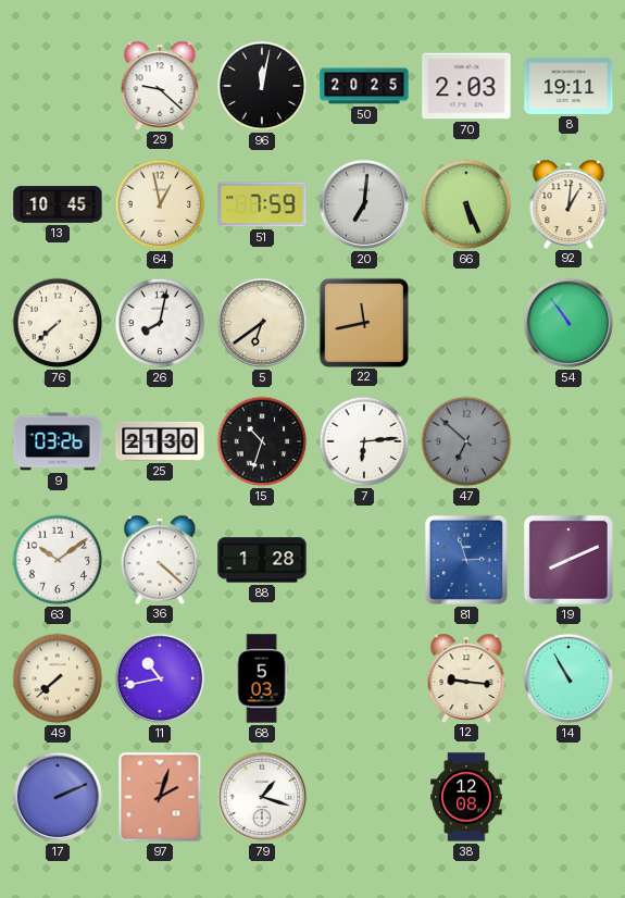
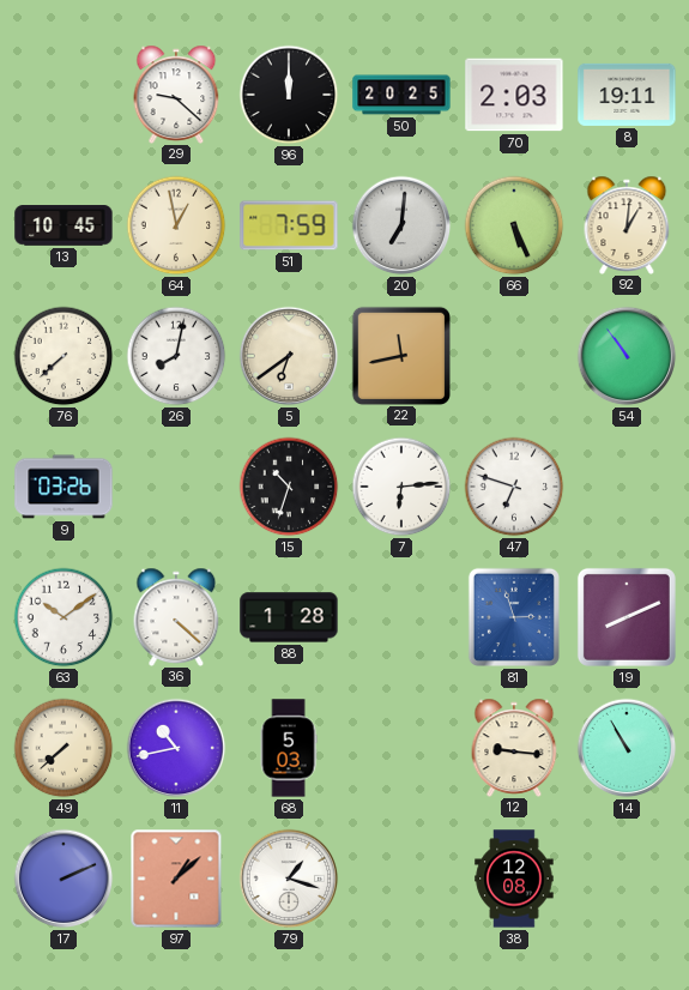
96: 12:02 -> 12:00 (289, 95)
25: 21:30 -> none (160, 441)
47: 6:52 -> 6:48 (514, 487)
47 dial: grey -> white (514, 487)
97: 2:03 -> 1:08 (176, 879)
